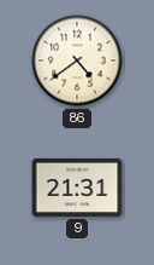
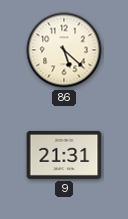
86: 4:39 -> 5:22 (64, 50)
